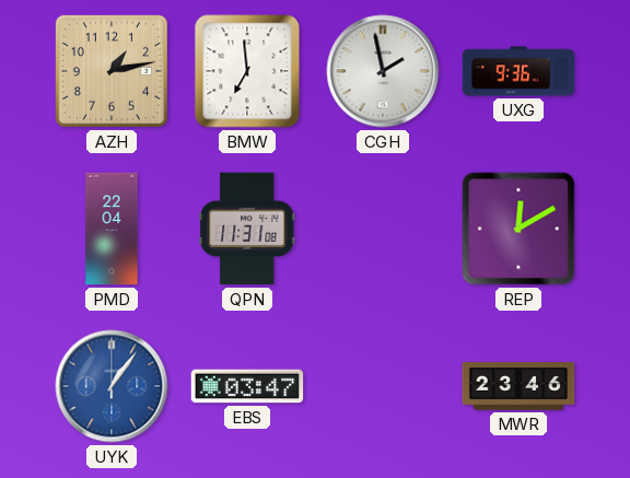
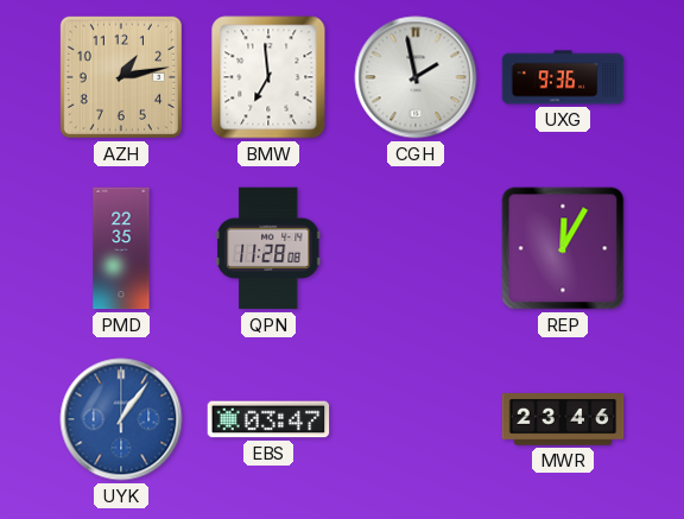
PMD: 22:04 -> 22:35 (121, 248)
QPN: 11:31 -> 11:28 (268, 248)
REP: 12:10 -> 12:05 (563, 248)
